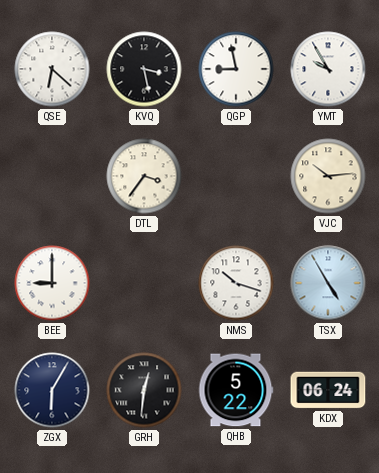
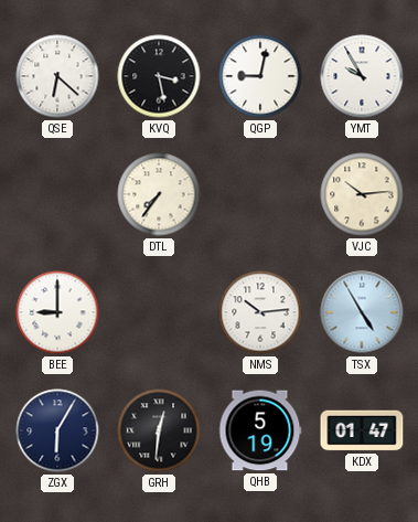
QGP: 8:58 -> 9:02 (260, 76)
DTL: 3:36 -> 7:36 (159, 194)
NMS: 10:18 -> 10:14 (260, 312)
QHB: 5:22 -> 5:19 (260, 430)
KDX: 06:24 -> 01:47 (362, 430)
